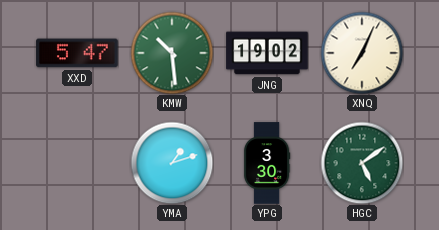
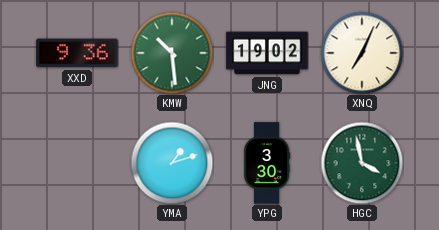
XXD: 5:47 -> 9:36 (77, 53)
HGC: 5:09 -> 3:58 (362, 163)
